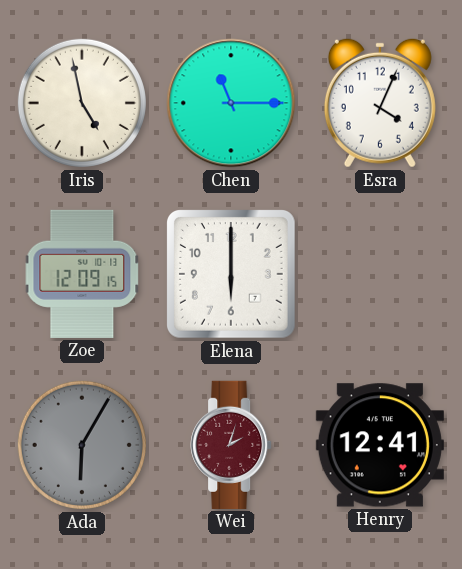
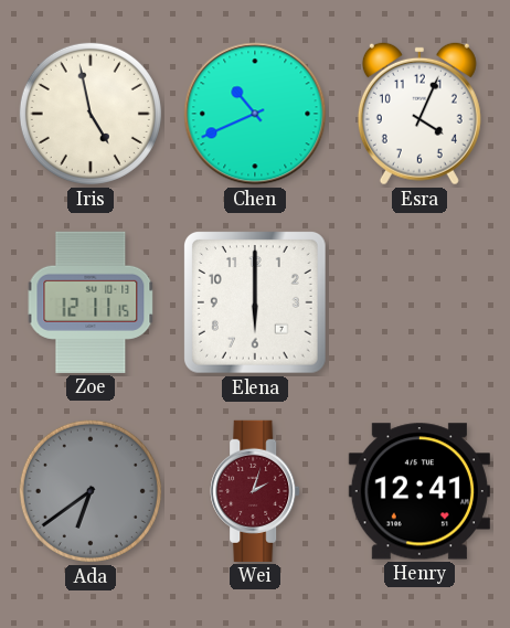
Chen: 11:15 -> 10:41 (255, 114)
Zoe: 12:09 -> 12:11 (91, 302)
Ada: 6:05 -> 6:39 (91, 491)
